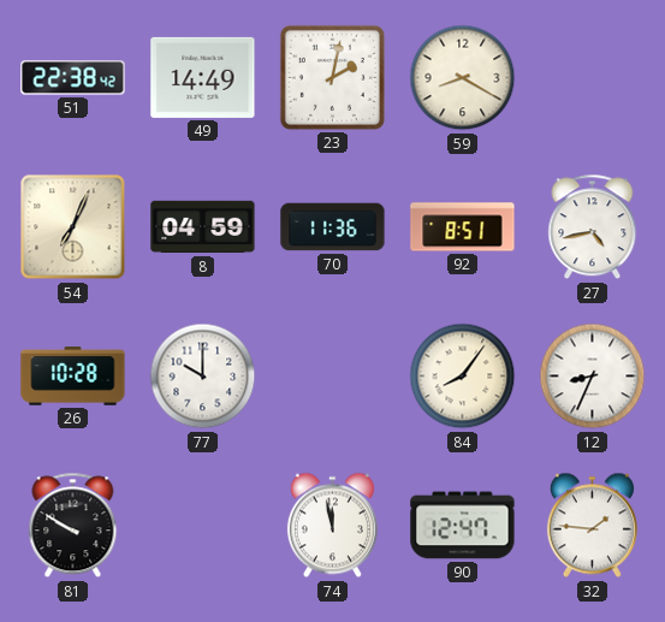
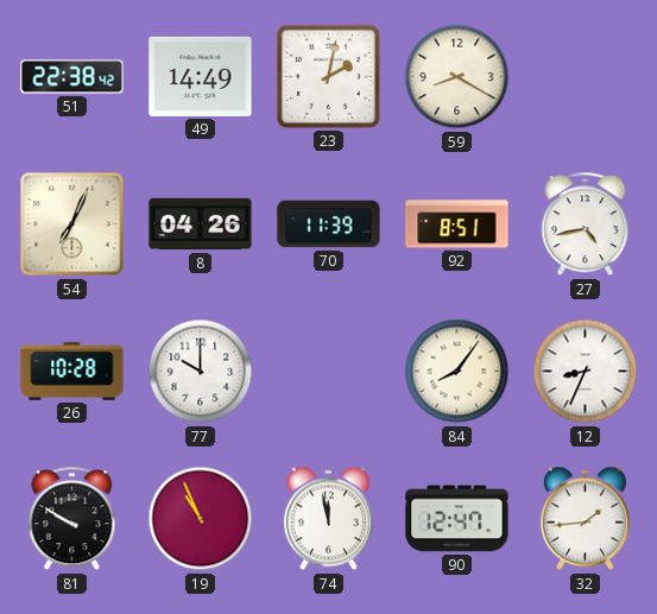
8: 04:59 -> 04:26 (201, 224)
70: 11:36 -> 11:39 (329, 224)
19: none -> 10:56 (201, 519)
32: 1:46 -> 1:44 (585, 519)
